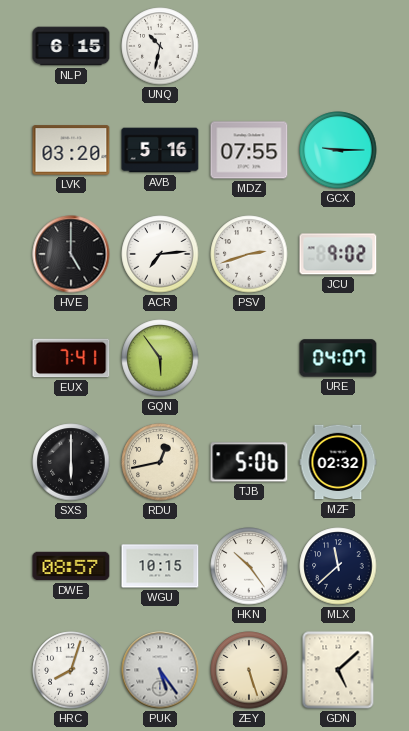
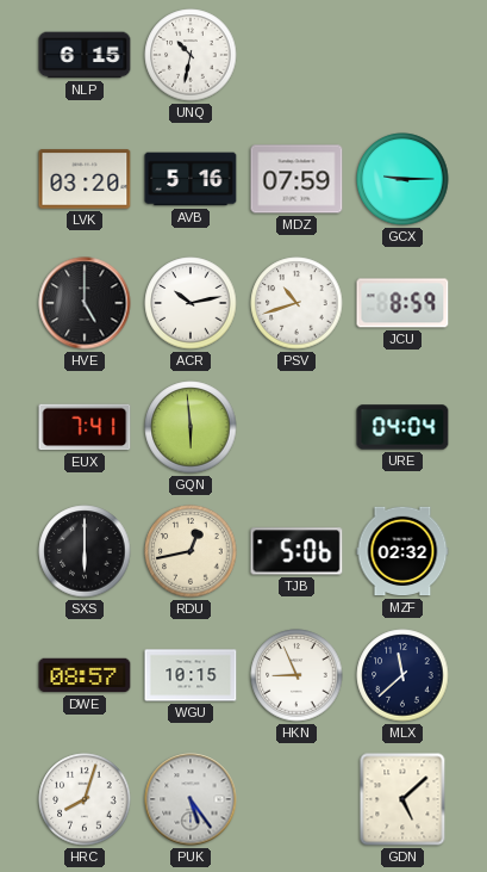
MDZ: 07:55 -> 07:59 (296, 179)
ACR: 7:14 -> 10:13 (191, 303)
PSV: 2:42 -> 10:42 (296, 303)
JCU: 9:02 -> 8:59 (402, 303)
GQN: 5:54 -> 5:59 (191, 427)
URE: 04:07 -> 04:04 (402, 427)
HKN: 10:24 -> 8:56 (296, 675)
ZEY: 5:27 -> none (249, 670)
